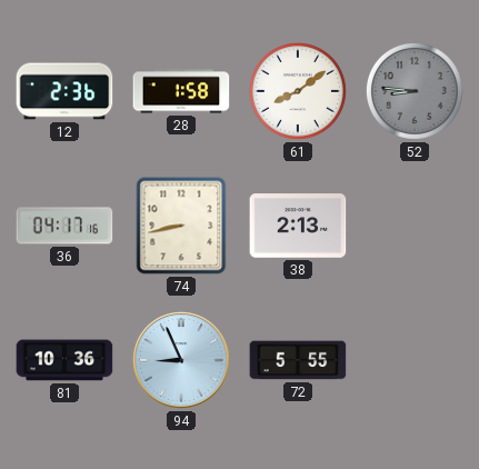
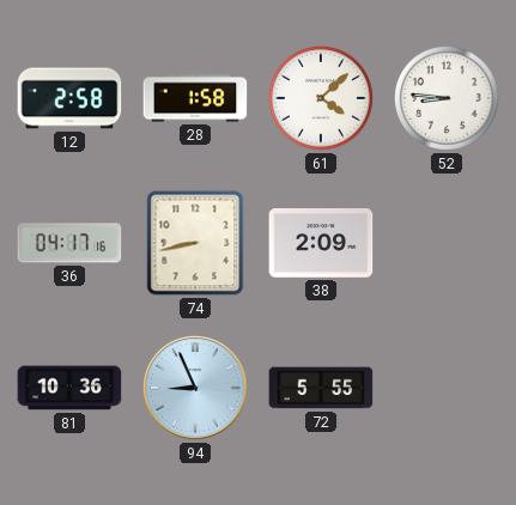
12: 2:36 -> 2:58 (69, 98)
61: 8:09 -> 4:08 (321, 98)
52 dial: grey -> white (447, 98)
38: 2:13 -> 2:09 (321, 243)
